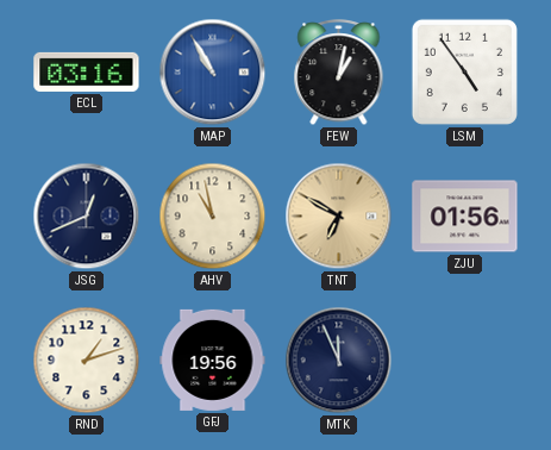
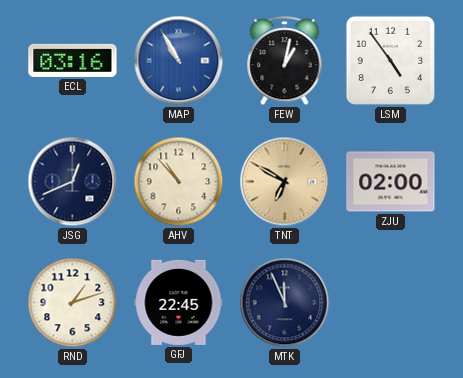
AHV: 10:58 -> 10:53 (179, 182)
ZJU: 01:56 -> 02:00 (391, 182)
GFJ: 19:56 -> 22:45 (179, 302)
